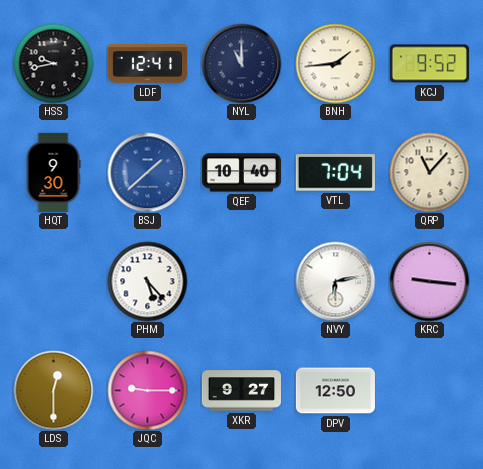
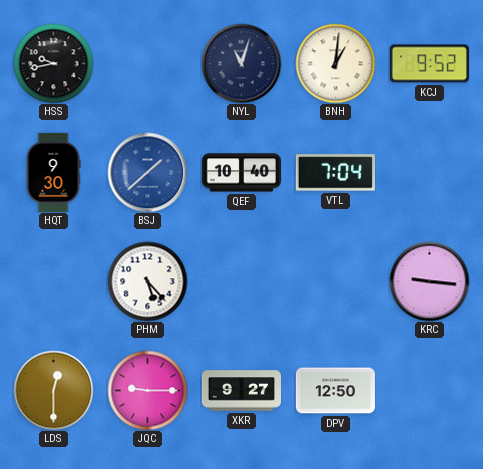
LDF: 12:41 -> none (147, 64)
NYL: 11:00 -> 11:03 (241, 63)
BNH: 1:44 -> 1:01 (335, 63)
QRP: 11:07 -> none (429, 172)
NVY: 6:13 -> none (335, 281)
